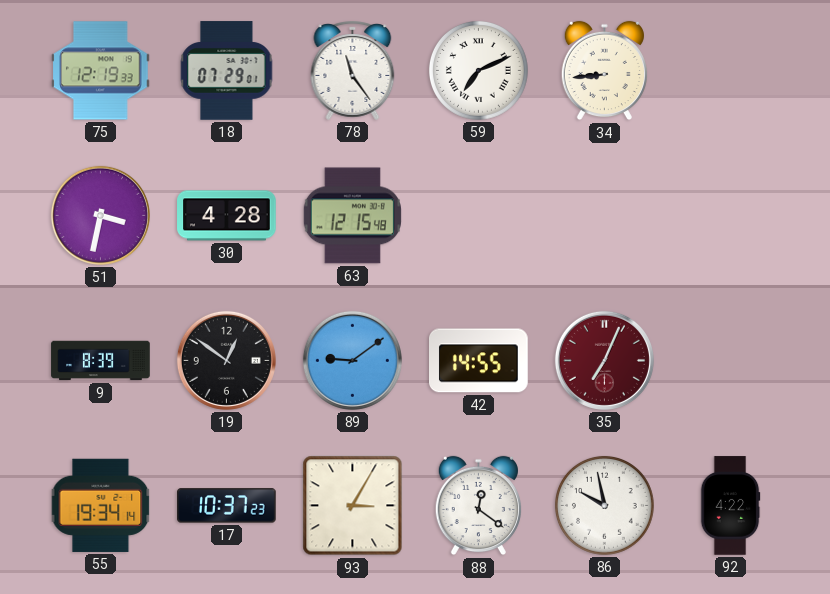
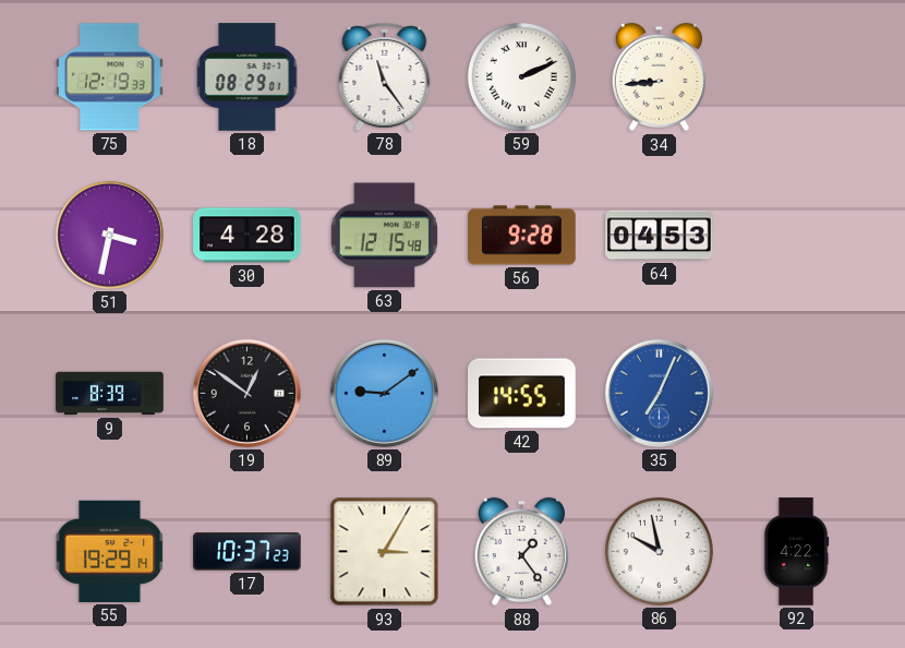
18: 07:29 -> 08:29 (248, 77)
59: 7:11 -> 2:11 (521, 76)
56: none -> 9:28 (522, 236)
64: none -> 04:53 (660, 236)
35 dial: burgundy -> blue (659, 393)
55: 19:34 -> 19:29 (110, 551)
88: 12:21 -> 1:24 (521, 552)
